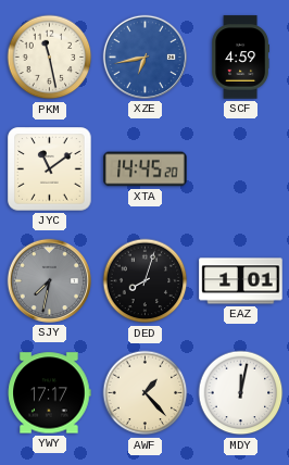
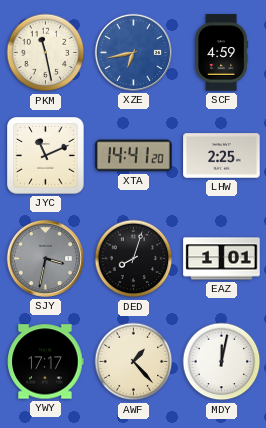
JYC: 11:09 -> 11:11 (46, 156)
XTA: 14:45 -> 14:41 (134, 156)
LHW: none -> 2:25 (222, 156)
SJY: 7:32 -> 3:32 (45, 258)
